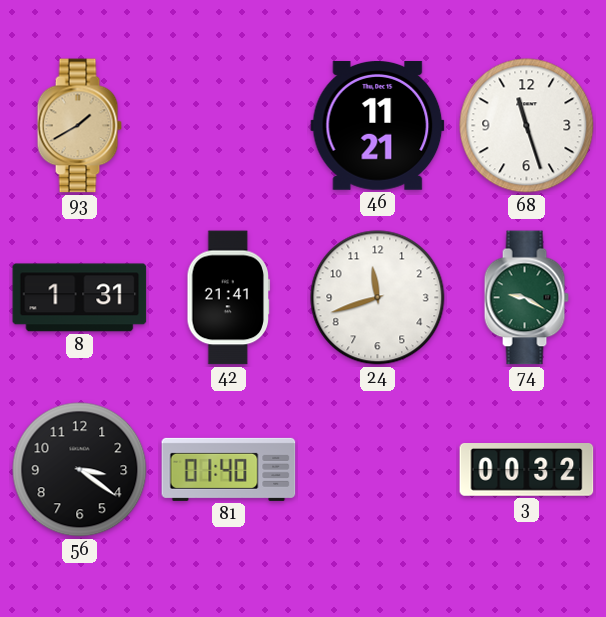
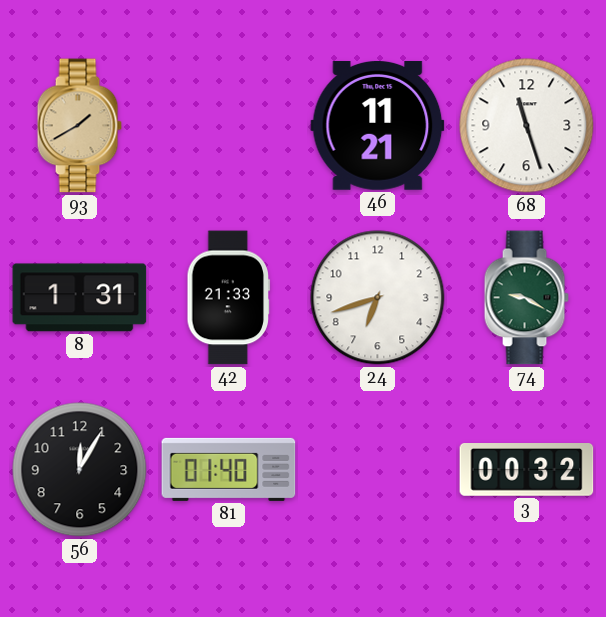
42: 21:41 -> 21:33 (229, 298)
24: 11:42 -> 6:42 (378, 298)
56: 3:21 -> 12:05 (80, 470)
